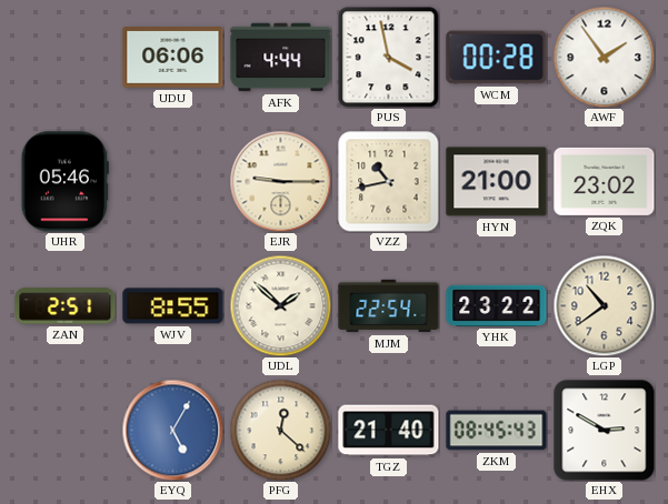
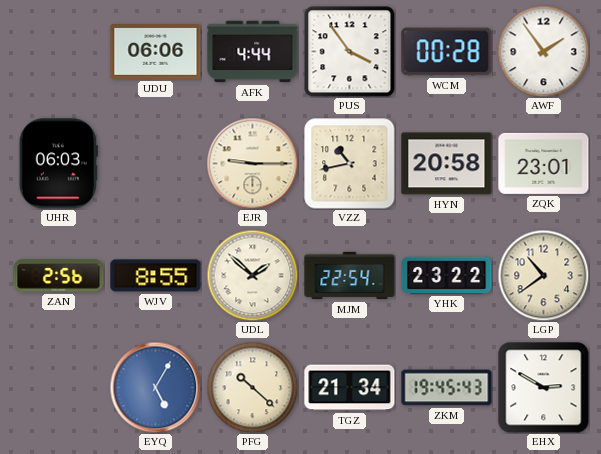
PUS: 3:58 -> 3:54 (350, 52)
UHR: 05:46 -> 06:03 (58, 164)
HYN: 21:00 -> 20:58 (447, 164)
ZQK: 23:02 -> 23:01 (544, 163)
ZAN: 2:51 -> 2:56 (59, 276)
PFG: 12:22 -> 10:22 (252, 387)
TGZ: 21:40 -> 21:34 (350, 388)
ZKM: 08:45 -> 19:45 (447, 388)
